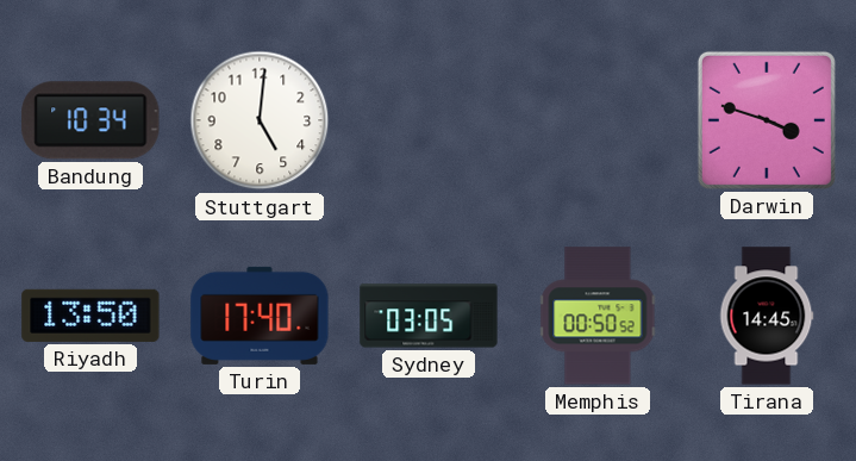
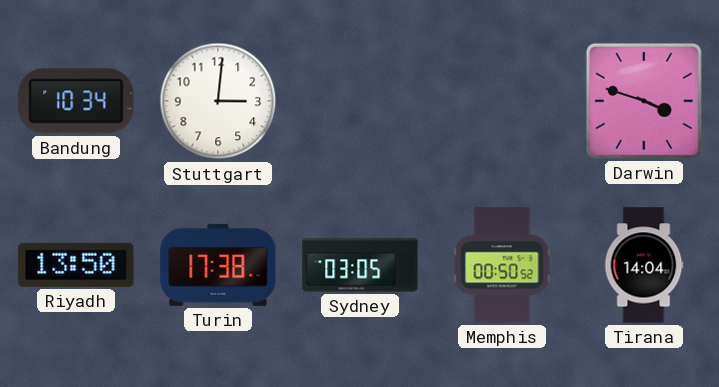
Stuttgart: 5:01 -> 3:01 (218, 101)
Turin: 17:40 -> 17:38 (218, 265)
Tirana: 14:45 -> 14:04 (644, 265)
